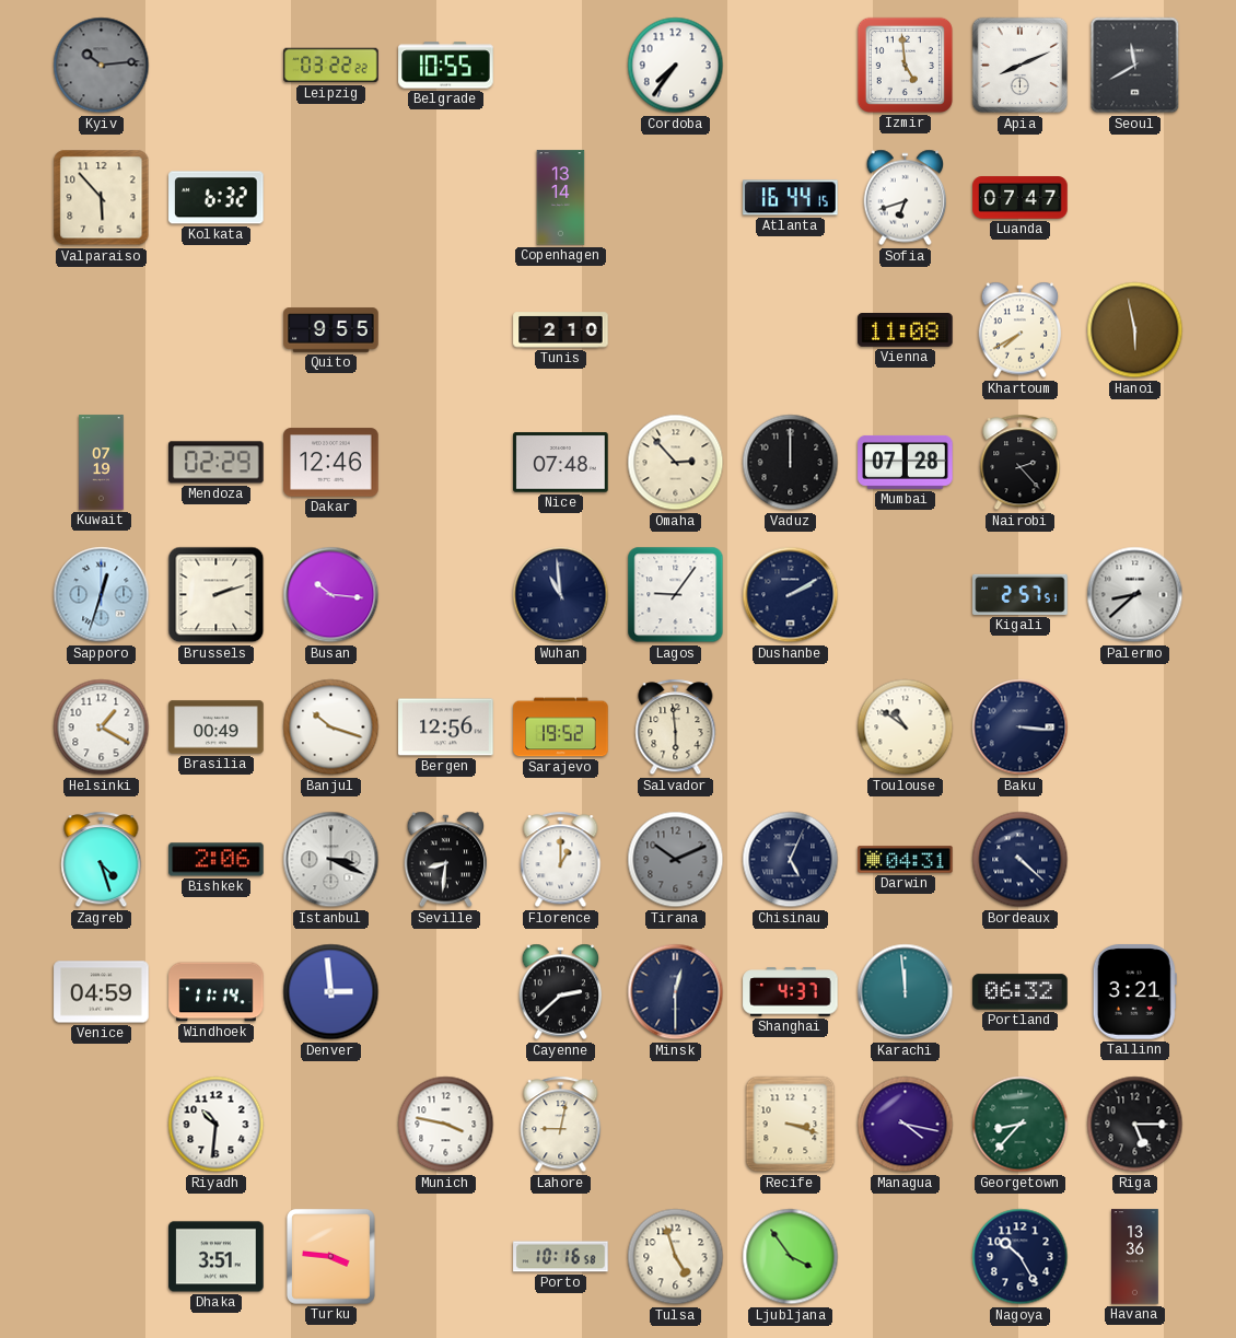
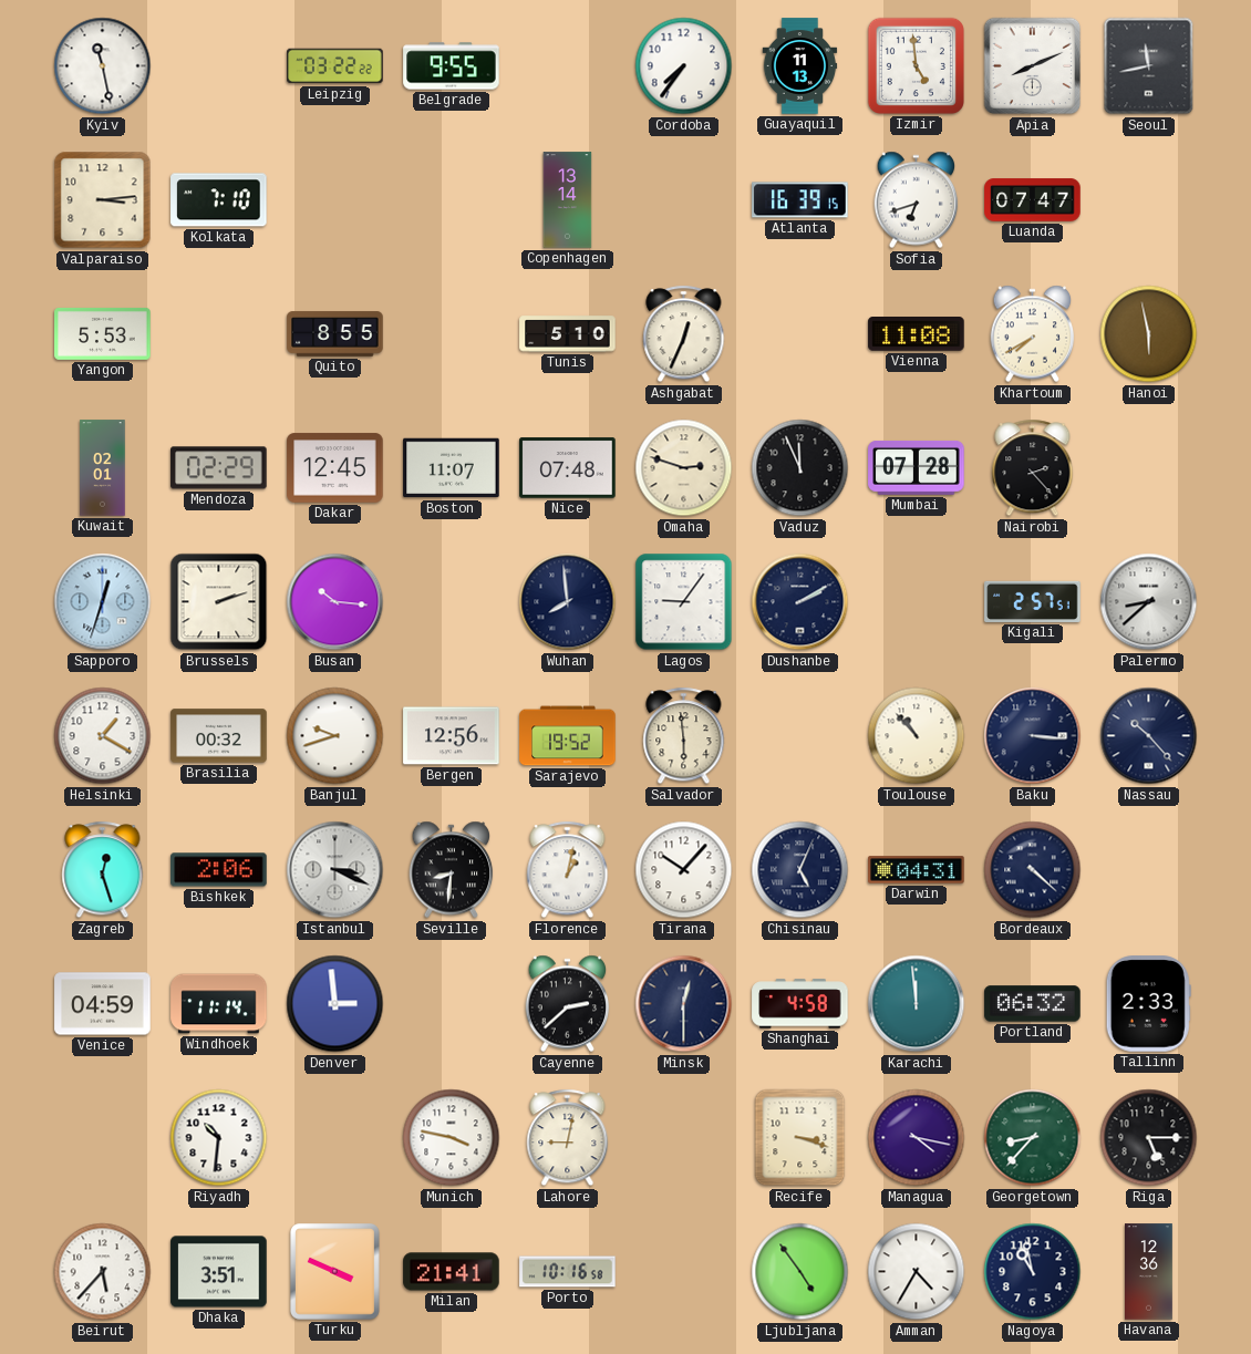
Kyiv: 10:14 -> 11:28 (103, 66)
Kyiv dial: grey -> white (103, 66)
Belgrade: 10:55 -> 9:55 (452, 66)
Guayaquil: none -> 11:13 (800, 66)
Seoul: 11:40 -> 11:43 (1149, 66)
Valparaiso: 5:53 -> 3:14 (103, 200)
Kolkata: 6:32 -> 7:10 (219, 200)
Atlanta: 16:44 -> 16:39 (800, 200)
Yangon: none -> 5:53 (103, 333)
Quito: 9:55 -> 8:55 (335, 334)
Tunis: 2:10 -> 5:10 (568, 334)
Ashgabat: none -> 12:34 (684, 334)
Kuwait: 07:19 -> 02:01 (103, 468)
Dakar: 12:46 -> 12:45 (335, 468)
Boston: none -> 11:07 (452, 468)
Omaha: 2:53 -> 2:48 (684, 468)
Vaduz: 12:00 -> 11:56 (800, 468)
Wuhan: 10:59 -> 7:59 (568, 602)
Brasilia: 00:49 -> 00:32 (219, 736)
Banjul: 10:18 -> 9:42 (335, 736)
Toulouse: 10:51 -> 10:53 (917, 736)
Nassau: none -> 10:23 (1149, 736)
Zagreb: 4:27 -> 12:27 (103, 870)
Florence: 1:00 -> 1:02 (568, 870)
Tirana: 10:11 -> 10:07 (684, 870)
Tirana dial: grey -> white (684, 870)
Shanghai: 4:37 -> 4:58 (800, 1004)
Tallinn: 3:21 -> 2:33 (1148, 1004)
Beirut: none -> 5:37 (103, 1272)
Turku: 3:46 -> 3:49 (335, 1272)
Milan: none -> 21:41 (452, 1272)
Tulsa: 4:57 -> none (676, 1257)
Ljubljana: 3:54 -> 4:54 (800, 1272)
Amman: none -> 4:35 (917, 1272)
Nagoya: 10:25 -> 10:58 (1033, 1272)
Havana: 13:36 -> 12:36 (1149, 1272)
